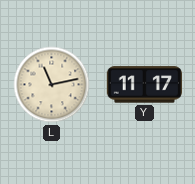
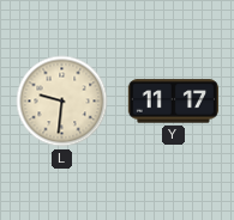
L: 11:13 -> 9:31 (62, 102)
